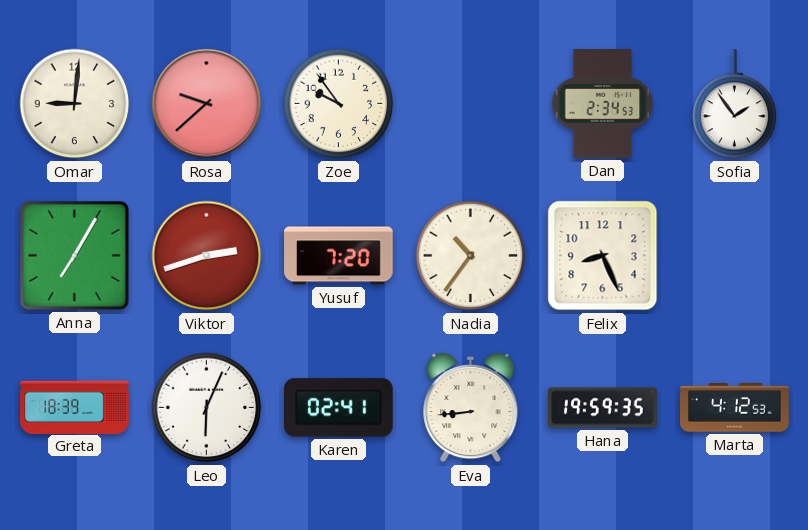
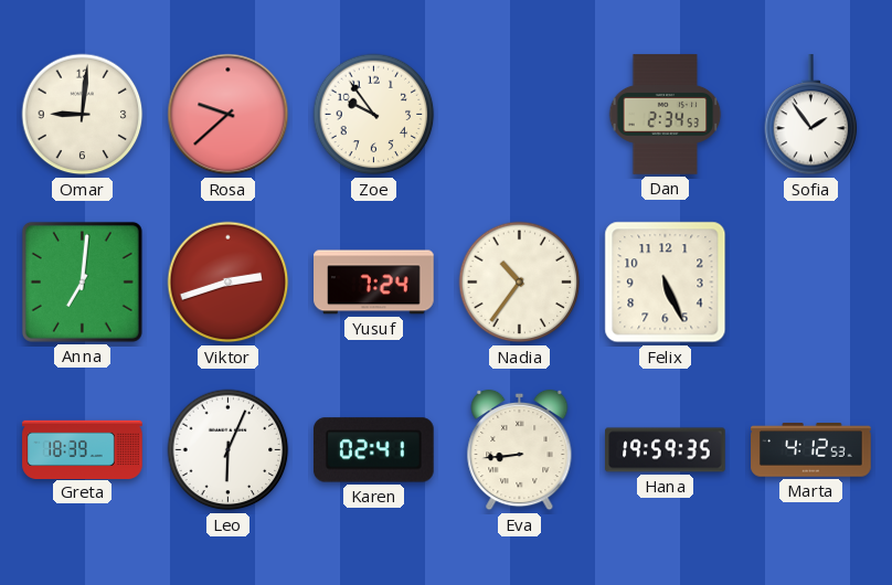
Anna: 7:05 -> 7:01 (82, 281)
Yusuf: 7:20 -> 7:24 (374, 283)
Felix: 8:26 -> 5:26 (666, 283)
